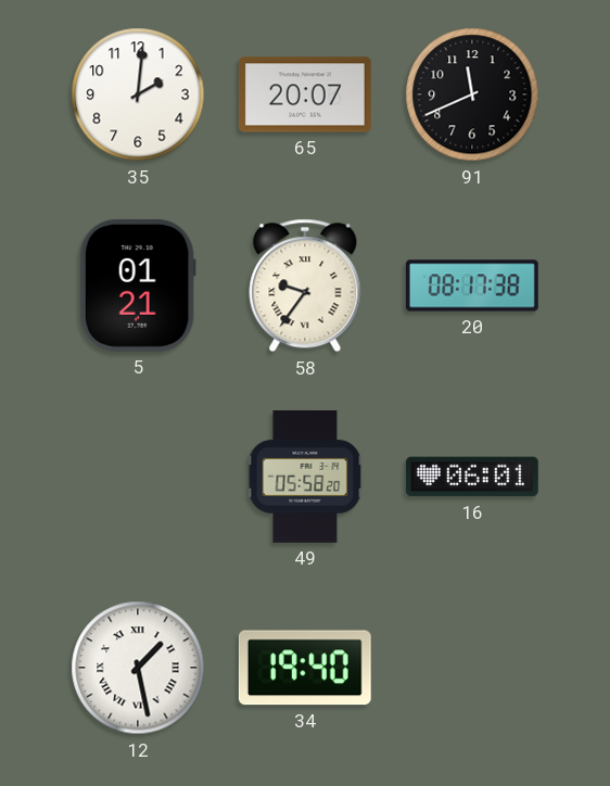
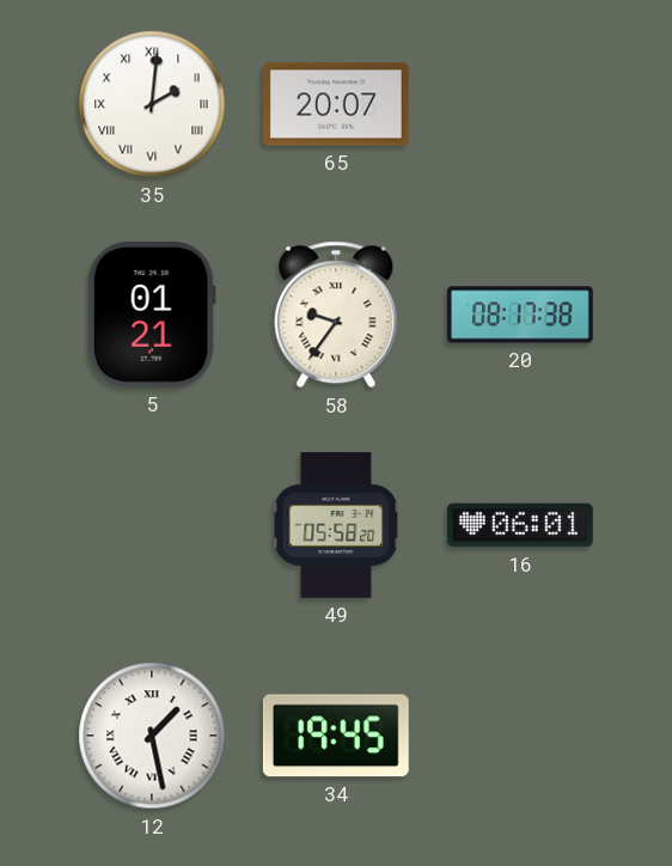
35 numerals: Arabic -> Roman (152, 104)
91: 11:41 -> none (472, 94)
34: 19:40 -> 19:45 (336, 736)
